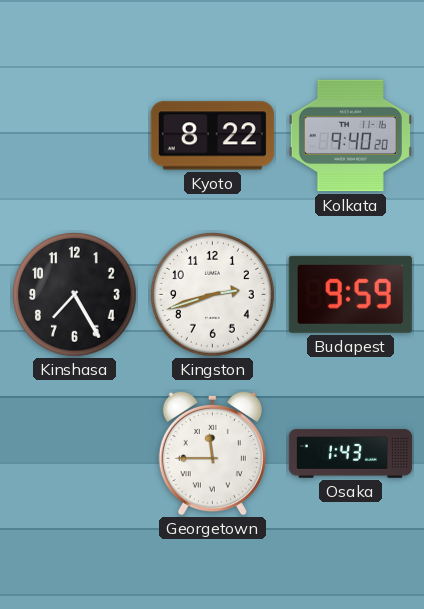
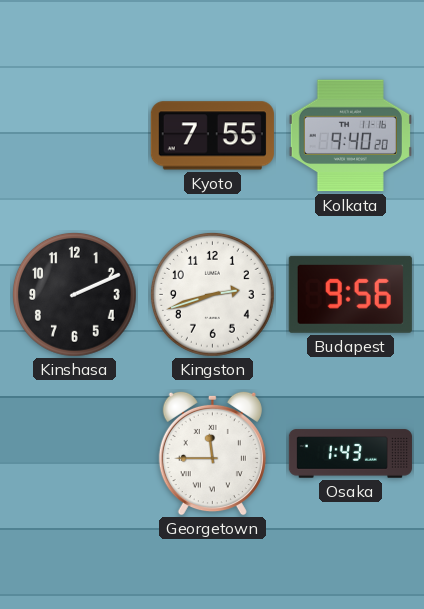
Kyoto: 8:22 -> 7:55 (212, 136)
Kinshasa: 7:25 -> 2:11 (74, 294)
Budapest: 9:59 -> 9:56 (350, 294)
